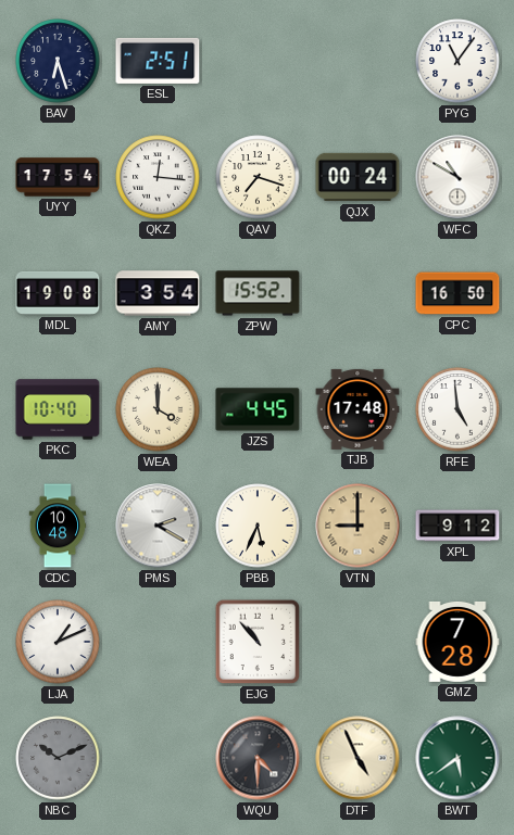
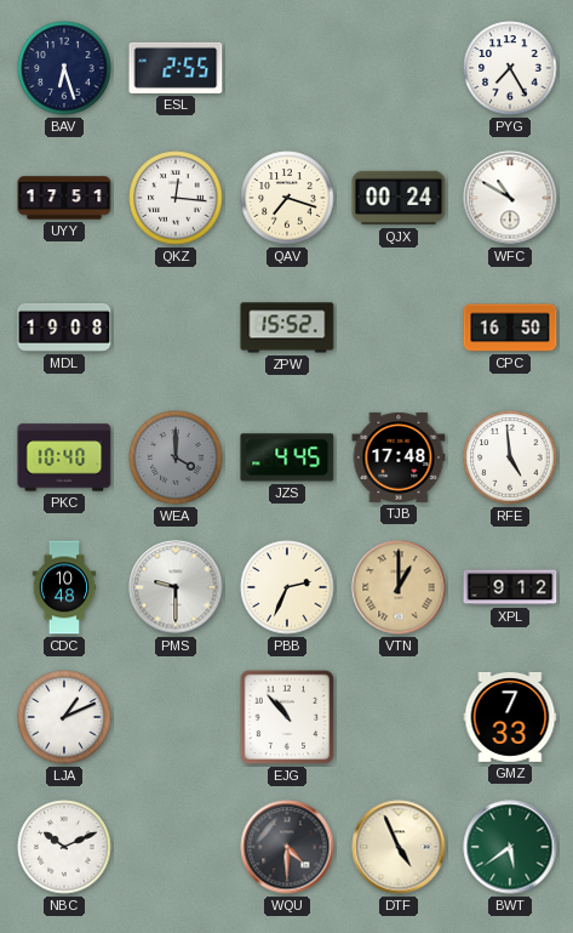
ESL: 2:51 -> 2:55 (176, 68)
PYG: 11:06 -> 7:25 (510, 68)
UYY: 17:54 -> 17:51 (64, 198)
AMY: 3:54 -> none (158, 293)
WEA dial: cream -> grey (176, 457)
PMS: 2:20 -> 9:30 (176, 587)
PBB: 5:34 -> 2:34 (287, 587)
VTN: 9:00 -> 1:00 (399, 587)
GMZ: 7:28 -> 7:33 (510, 717)
NBC dial: grey -> white (64, 847)
